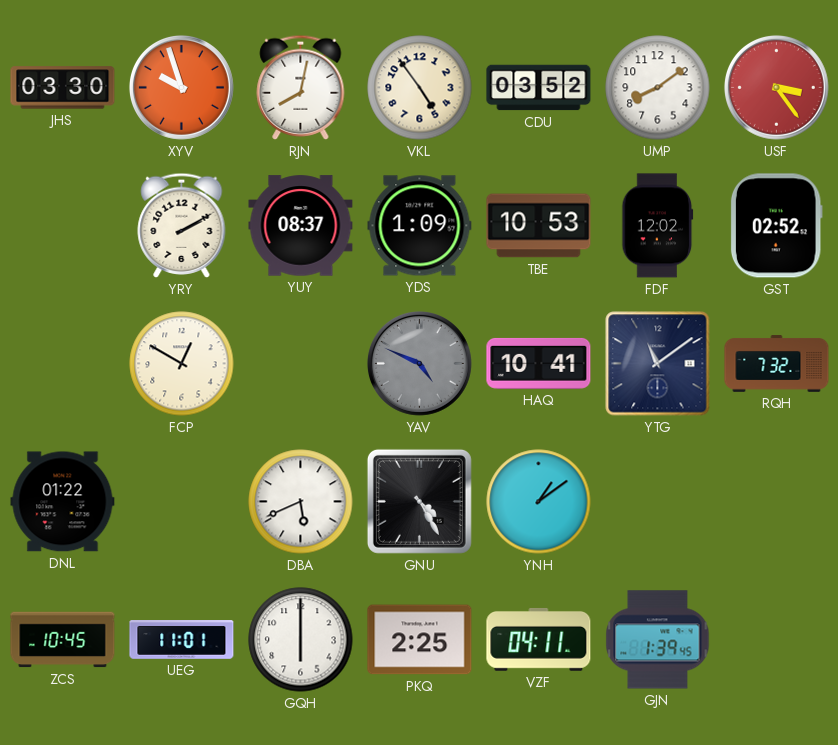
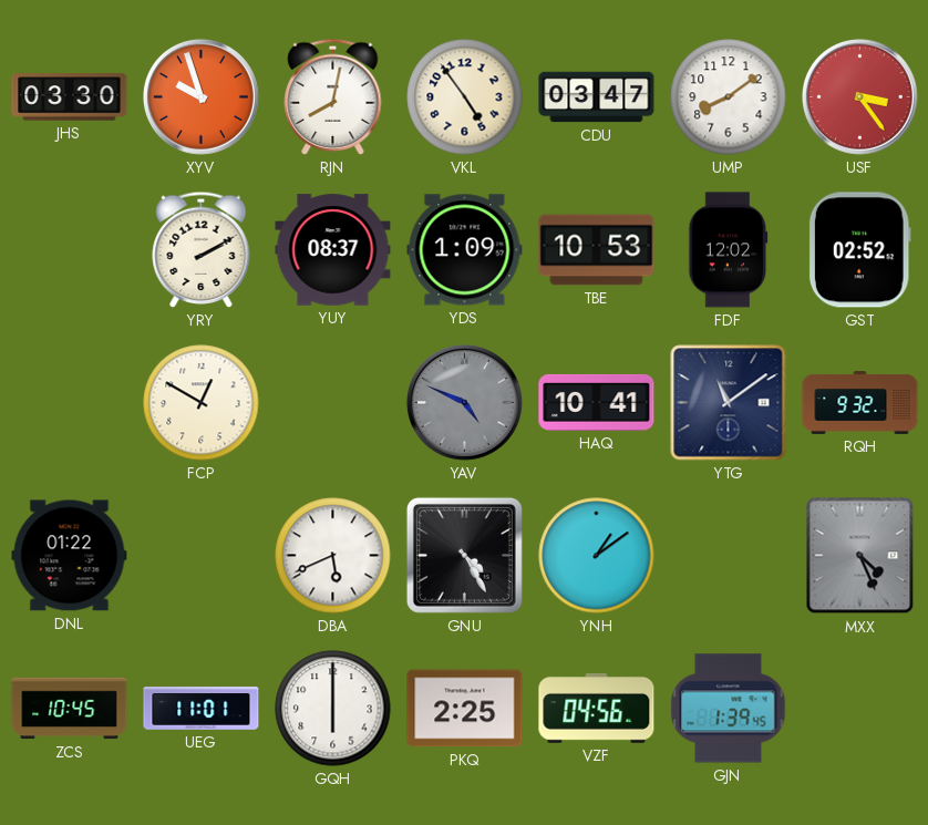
CDU: 03:52 -> 03:47 (597, 97)
RQH: 7:32 -> 9:32 (860, 403)
MXX: none -> 4:26 (860, 556)
VZF: 04:11 -> 04:56 (597, 708)
